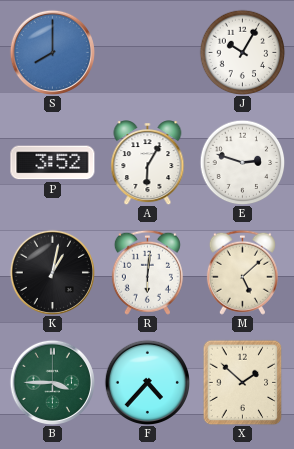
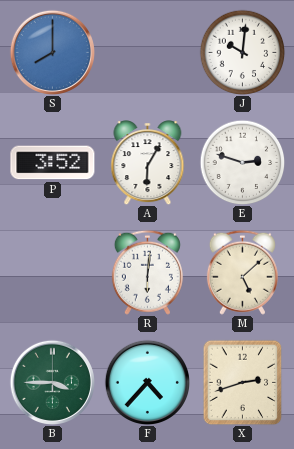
J: 10:05 -> 10:01 (242, 52)
K: 1:02 -> none (52, 272)
X: 1:52 -> 2:42 (243, 382)
